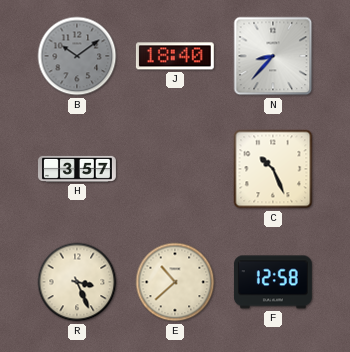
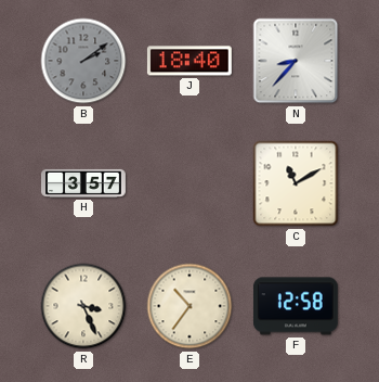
B: 10:09 -> 2:09 (83, 61)
C: 10:26 -> 11:10 (296, 183)
E: 10:38 -> 10:36 (190, 306)
